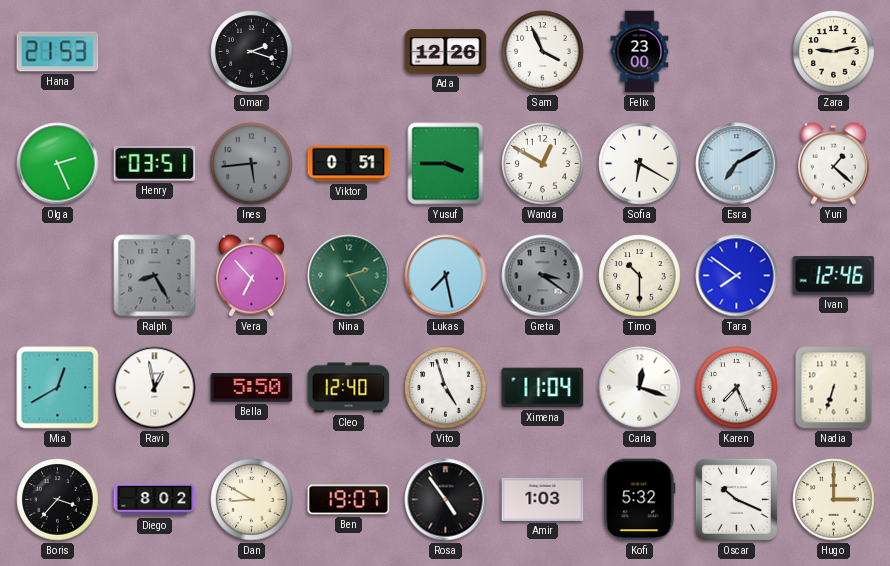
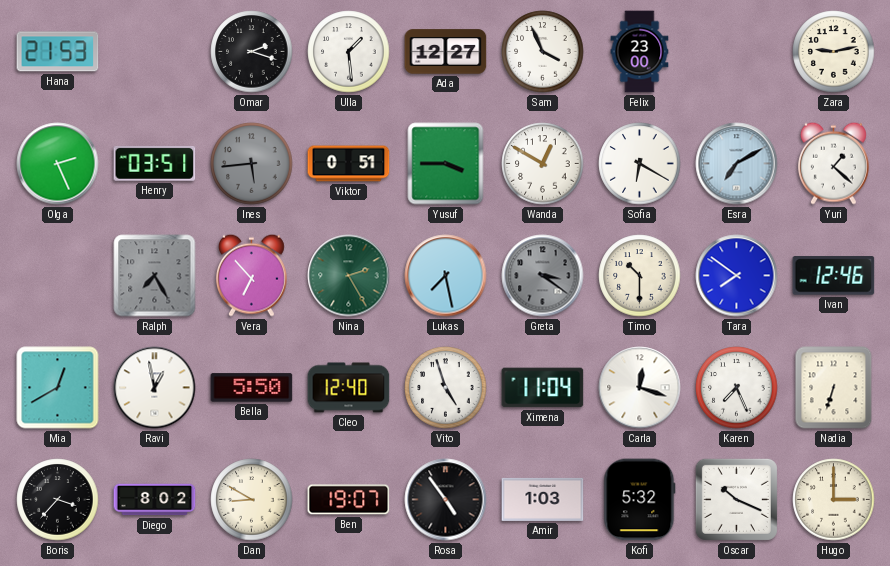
Ulla: none -> 1:29 (349, 52)
Ada: 12:26 -> 12:27 (446, 52)
Ralph: 8:25 -> 7:25 (155, 276)
